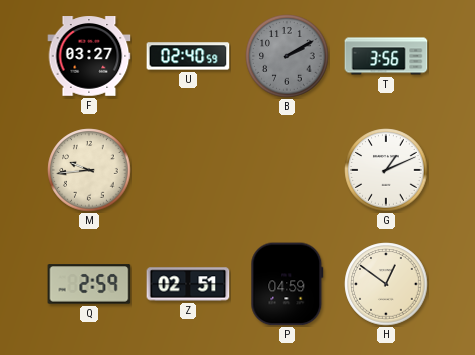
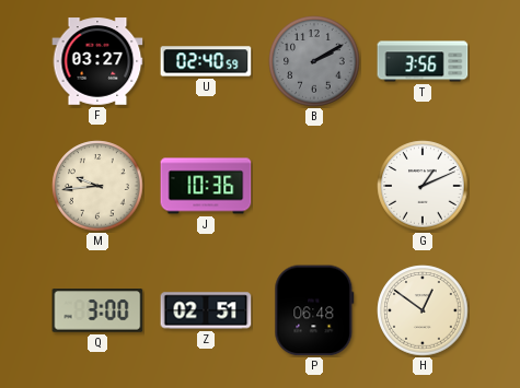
J: none -> 10:36 (206, 186)
Q: 2:59 -> 3:00 (97, 310)
P: 04:59 -> 06:48 (314, 310)
